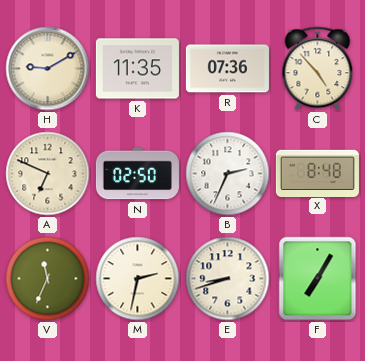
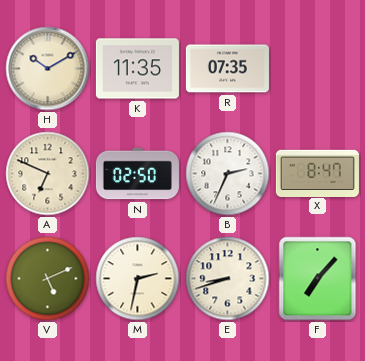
H: 9:10 -> 10:10 (48, 69)
R: 07:36 -> 07:35 (227, 69)
C: 4:53 -> none (318, 69)
X: 8:48 -> 8:47 (317, 173)
V: 11:34 -> 5:11 (48, 279)
F: 7:05 -> 7:07 (318, 279)
